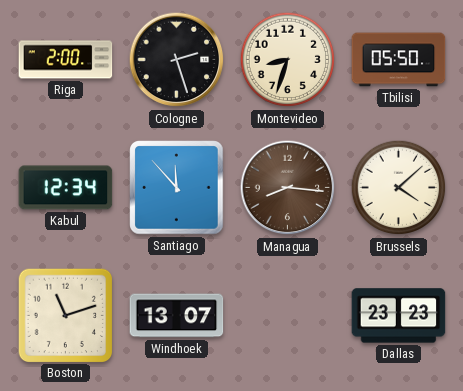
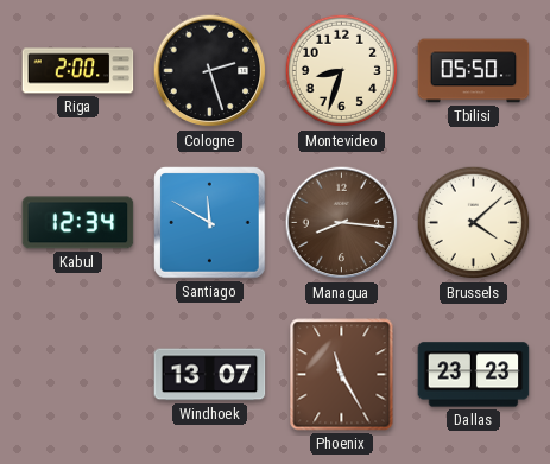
Santiago: 11:53 -> 11:50 (210, 223)
Boston: 11:12 -> none (65, 315)
Phoenix: none -> 11:25 (342, 375)
